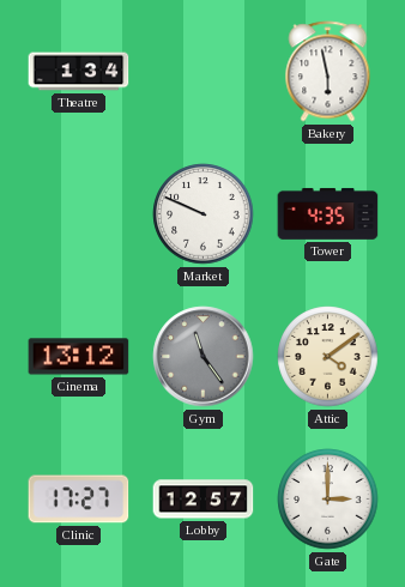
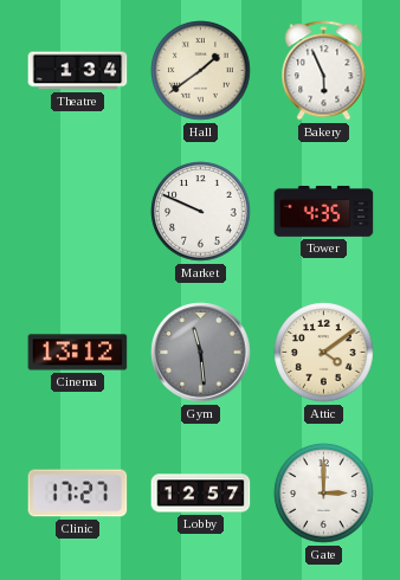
Hall: none -> 1:39 (201, 71)
Bakery: 5:58 -> 5:56 (324, 71)
Gym: 11:24 -> 11:29 (201, 353)
